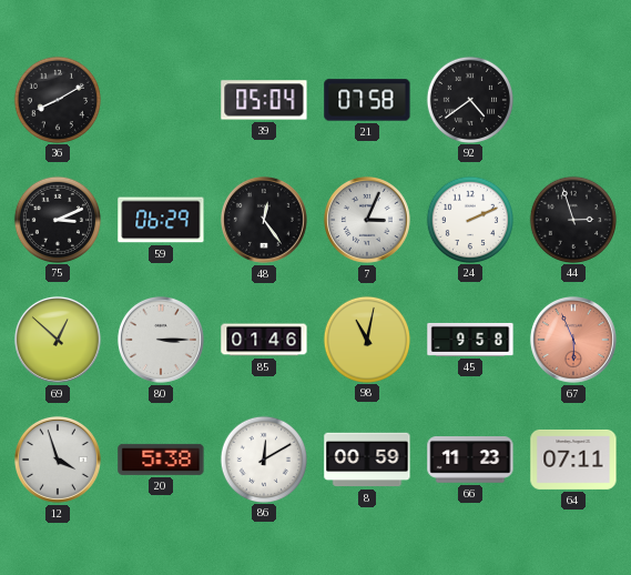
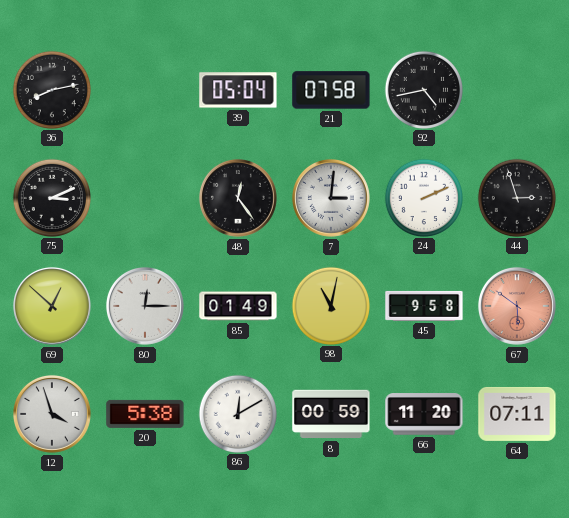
36: 8:10 -> 8:13 (51, 89)
92: 4:39 -> 4:43 (423, 89)
59: 06:29 -> none (161, 220)
7: 3:04 -> 3:01 (331, 198)
80: 3:15 -> 12:15 (145, 306)
85: 01:46 -> 01:49 (238, 306)
67: 5:56 -> 5:51 (517, 306)
66: 11:23 -> 11:20 (424, 414)
